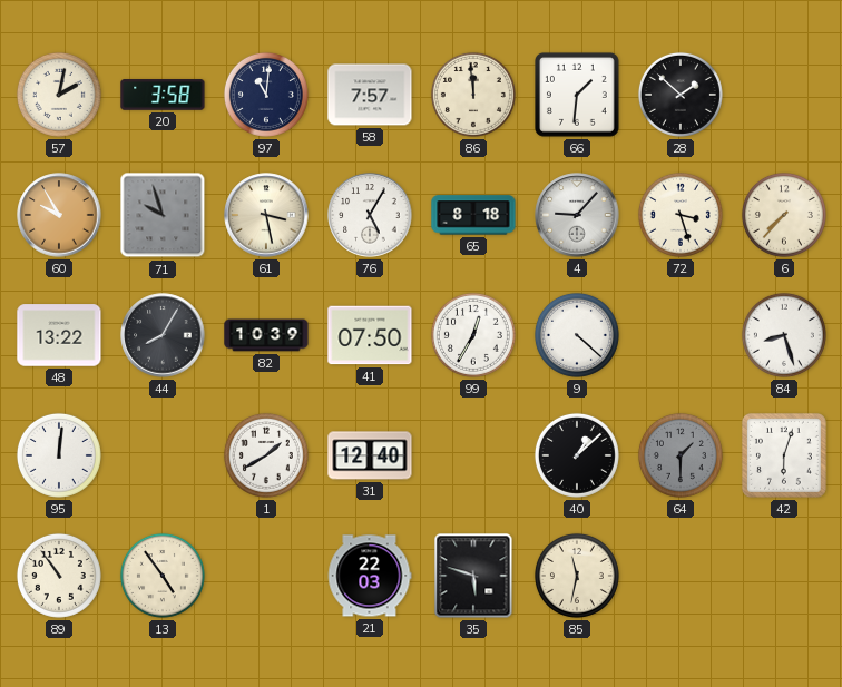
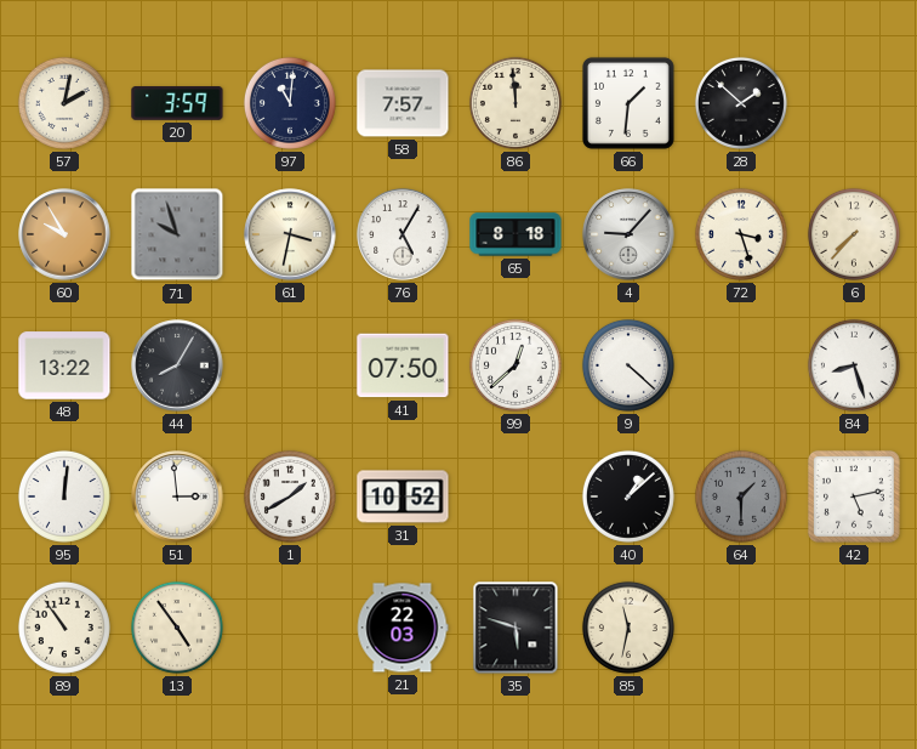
20: 3:58 -> 3:59 (177, 103)
61: 3:28 -> 3:32 (290, 234)
82: 10:39 -> none (266, 335)
99: 12:35 -> 12:38 (516, 365)
51: none -> 2:59 (177, 497)
31: 12:40 -> 10:52 (403, 497)
42: 6:03 -> 5:13 (854, 497)
